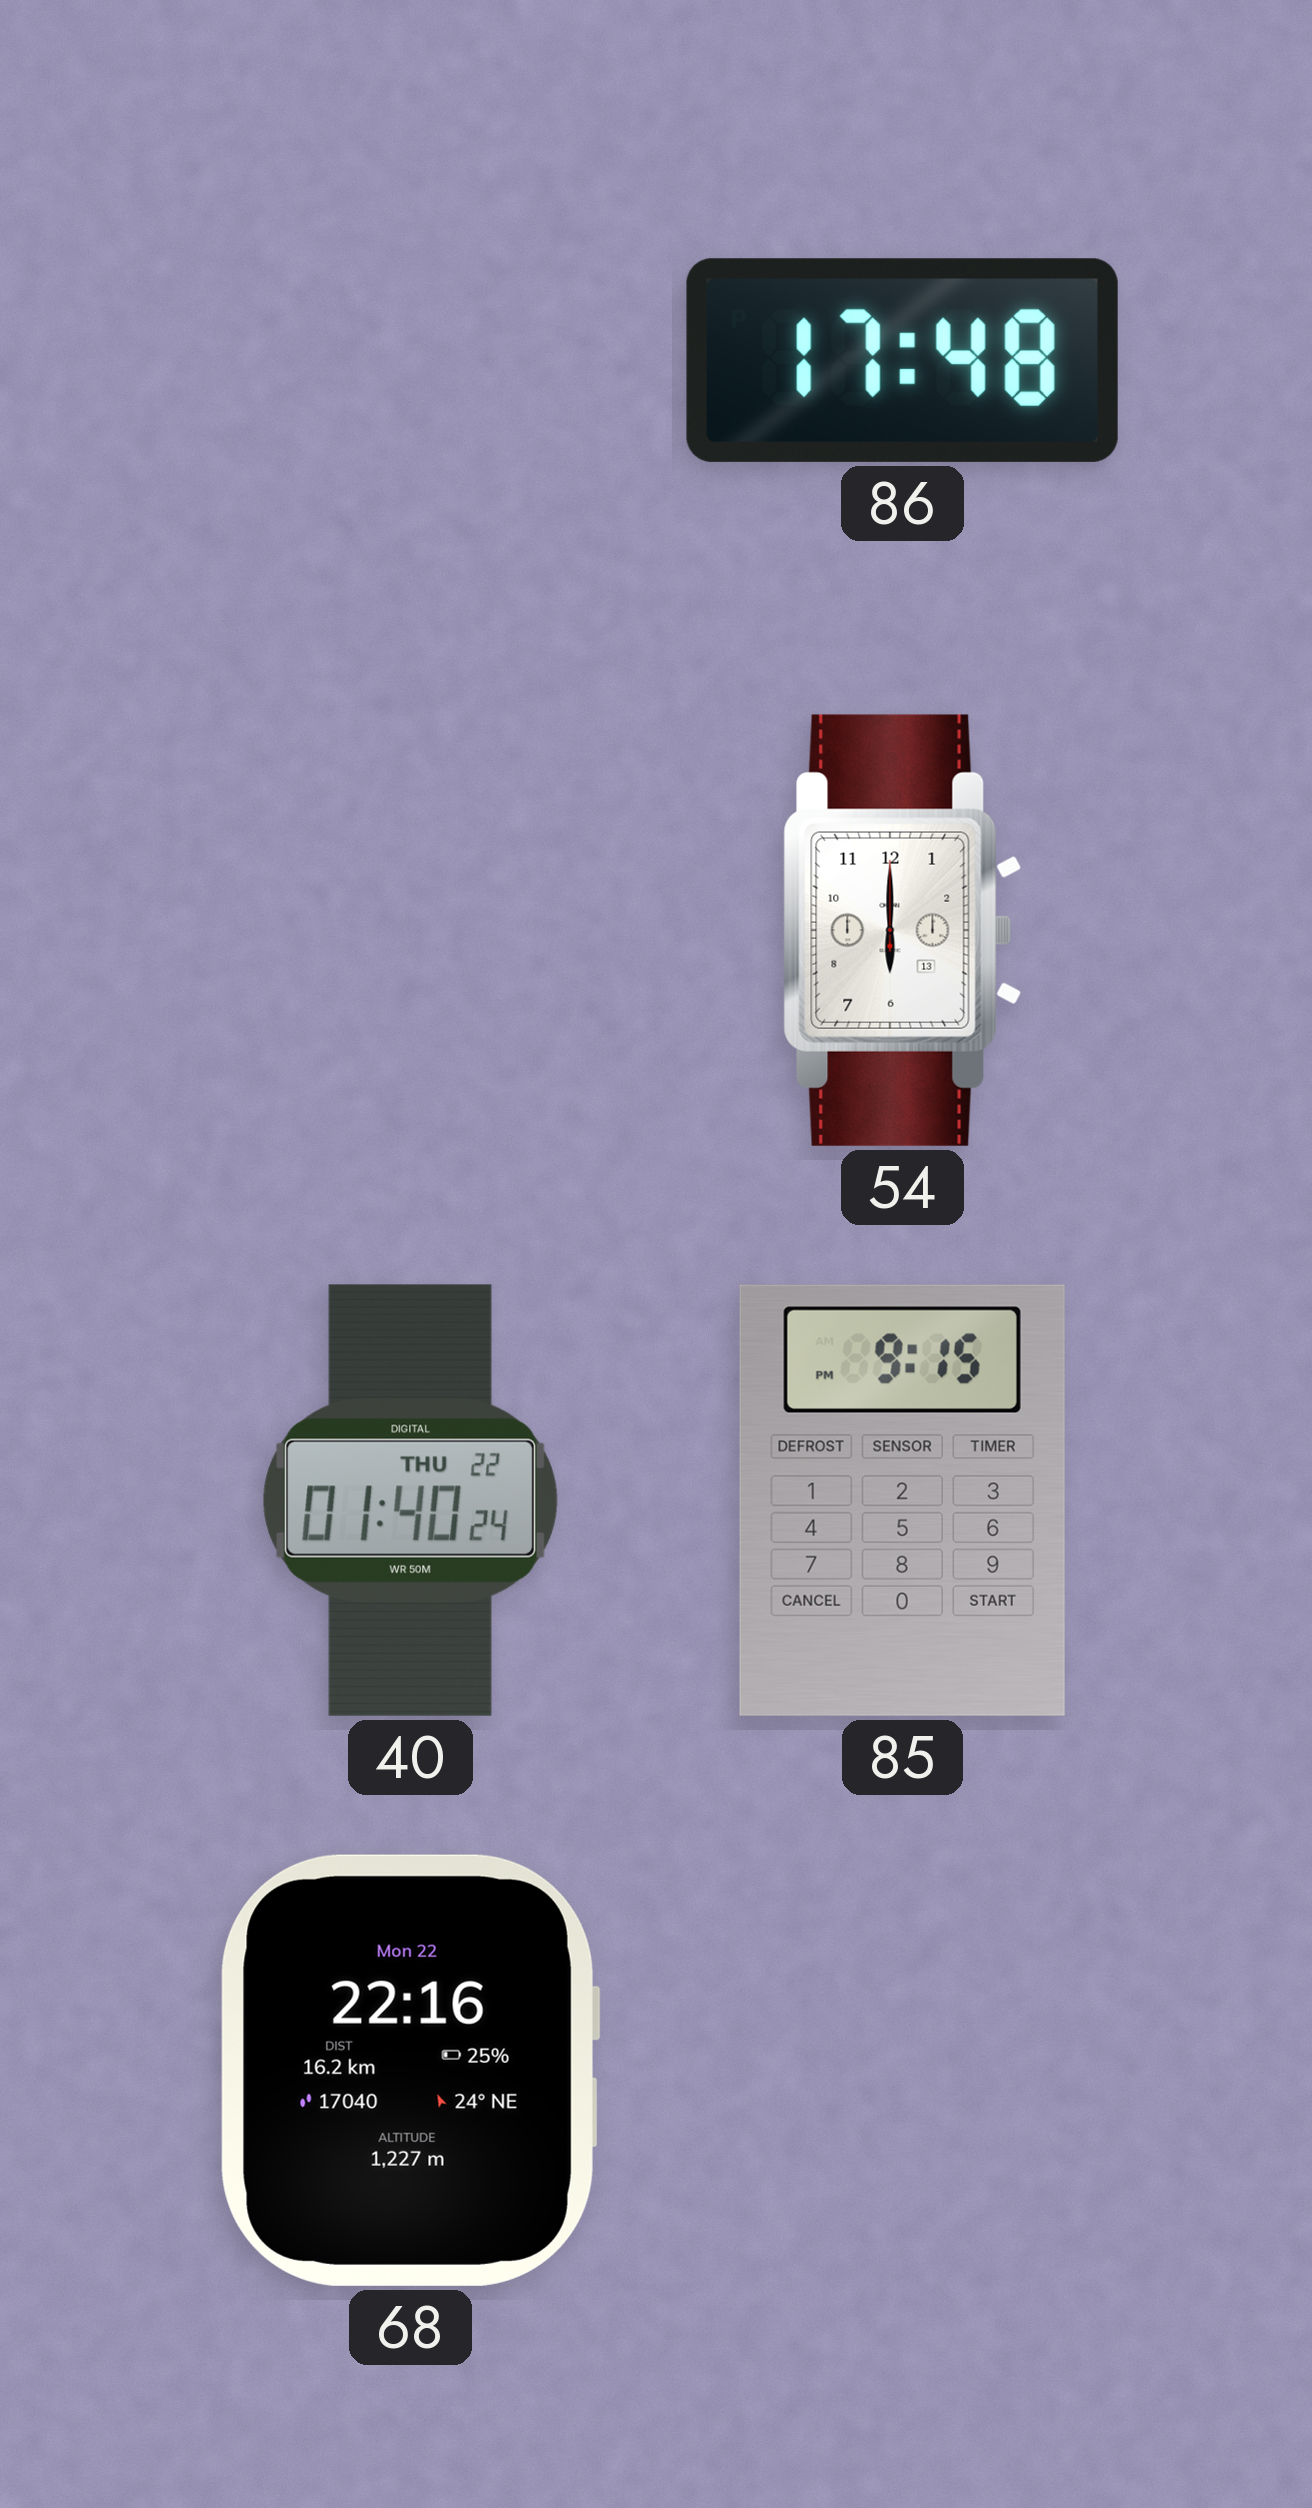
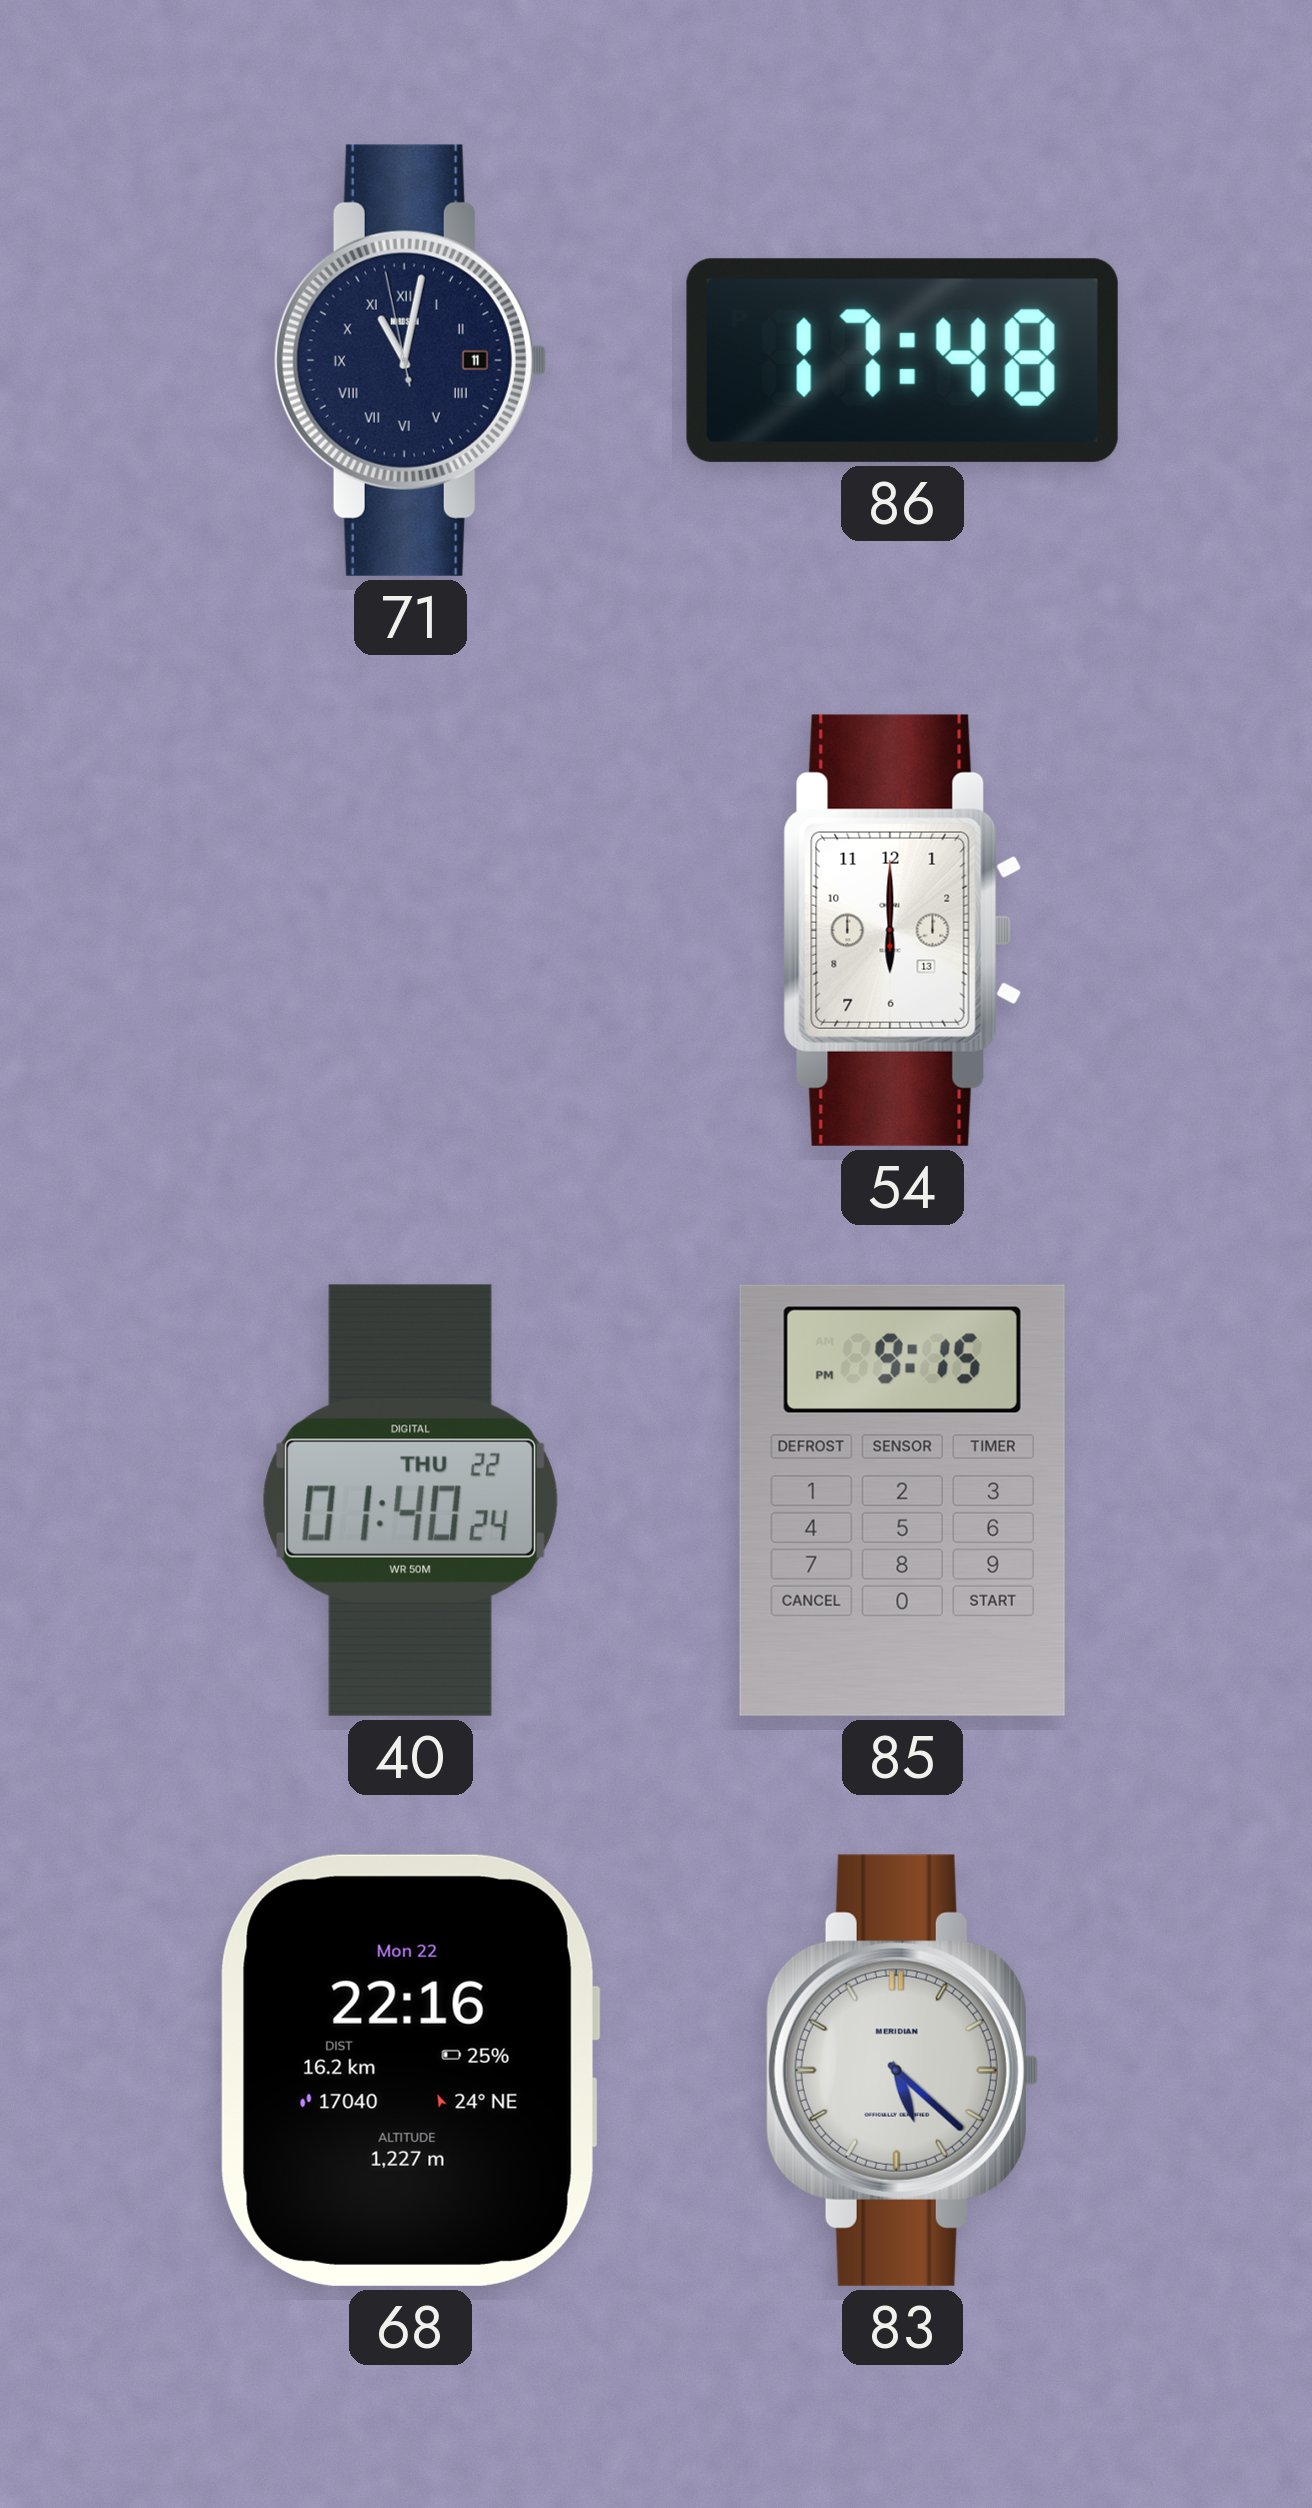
71: none -> 11:01 (410, 360)
83: none -> 5:22 (902, 2070)
